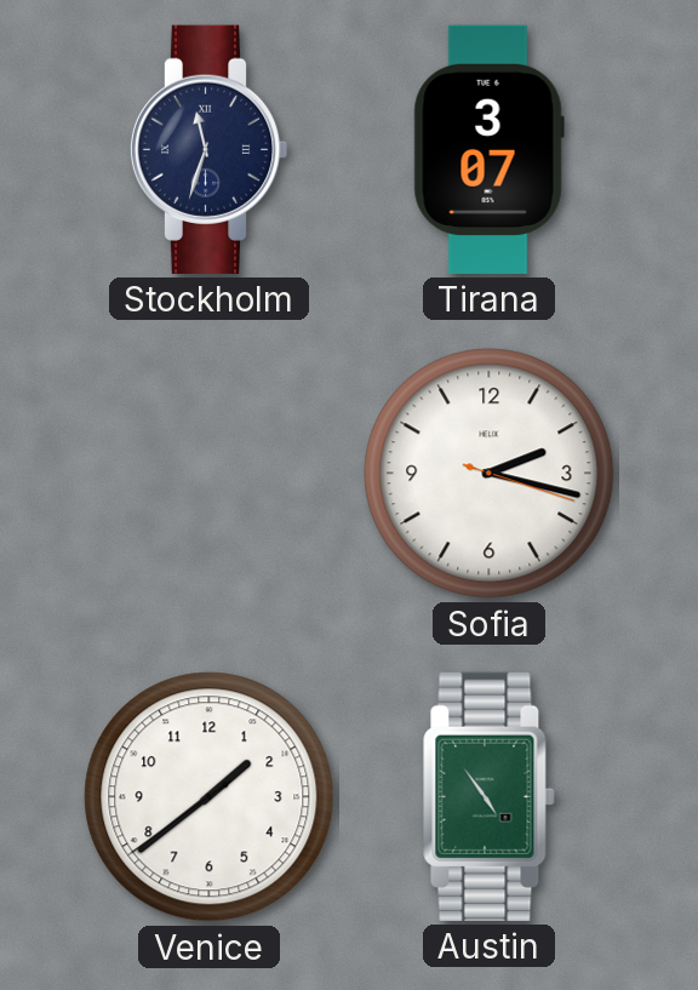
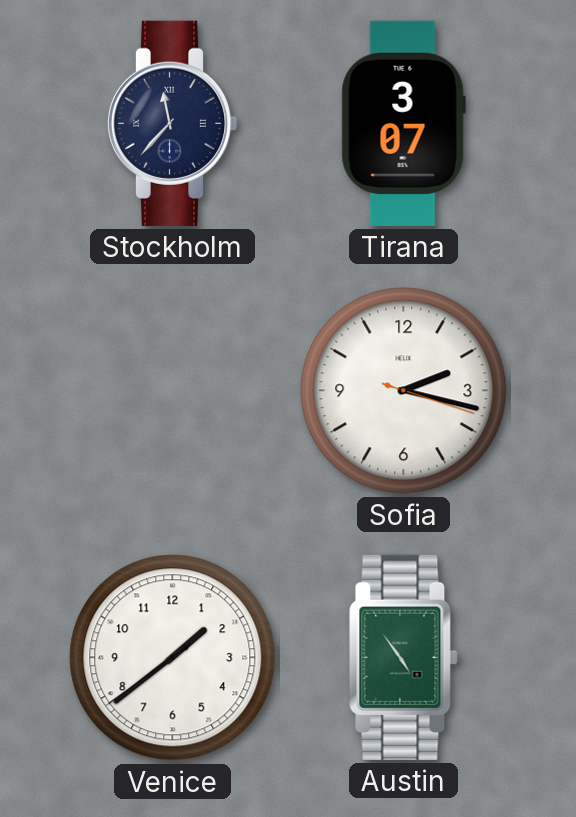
Stockholm: 11:33 -> 11:37 (172, 123)
